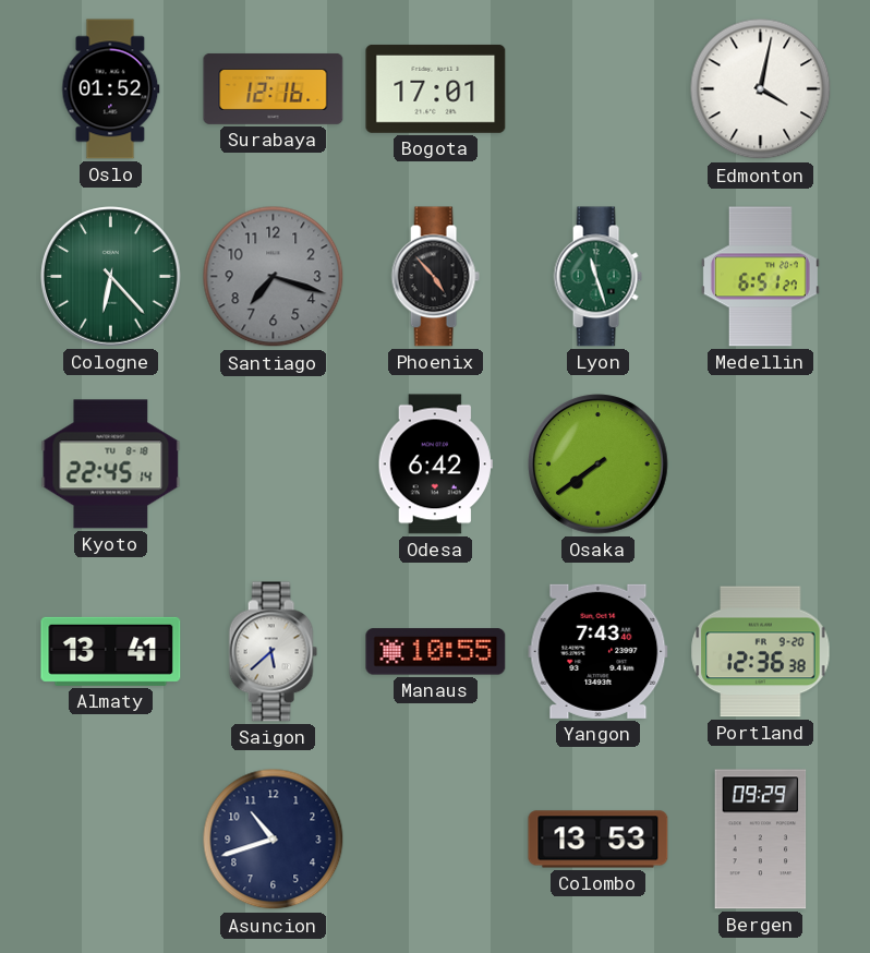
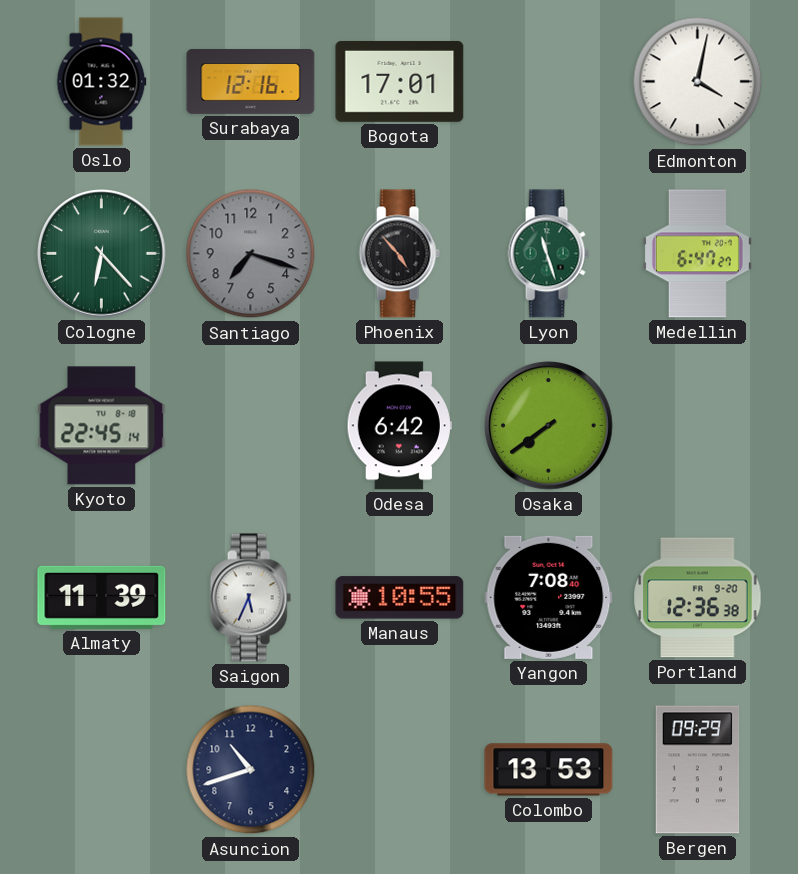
Oslo: 01:52 -> 01:32 (102, 82)
Medellin: 6:51 -> 6:47 (697, 254)
Almaty: 13:41 -> 11:39 (102, 597)
Saigon: 5:38 -> 5:34 (250, 598)
Yangon: 7:43 -> 7:08 (549, 597)
